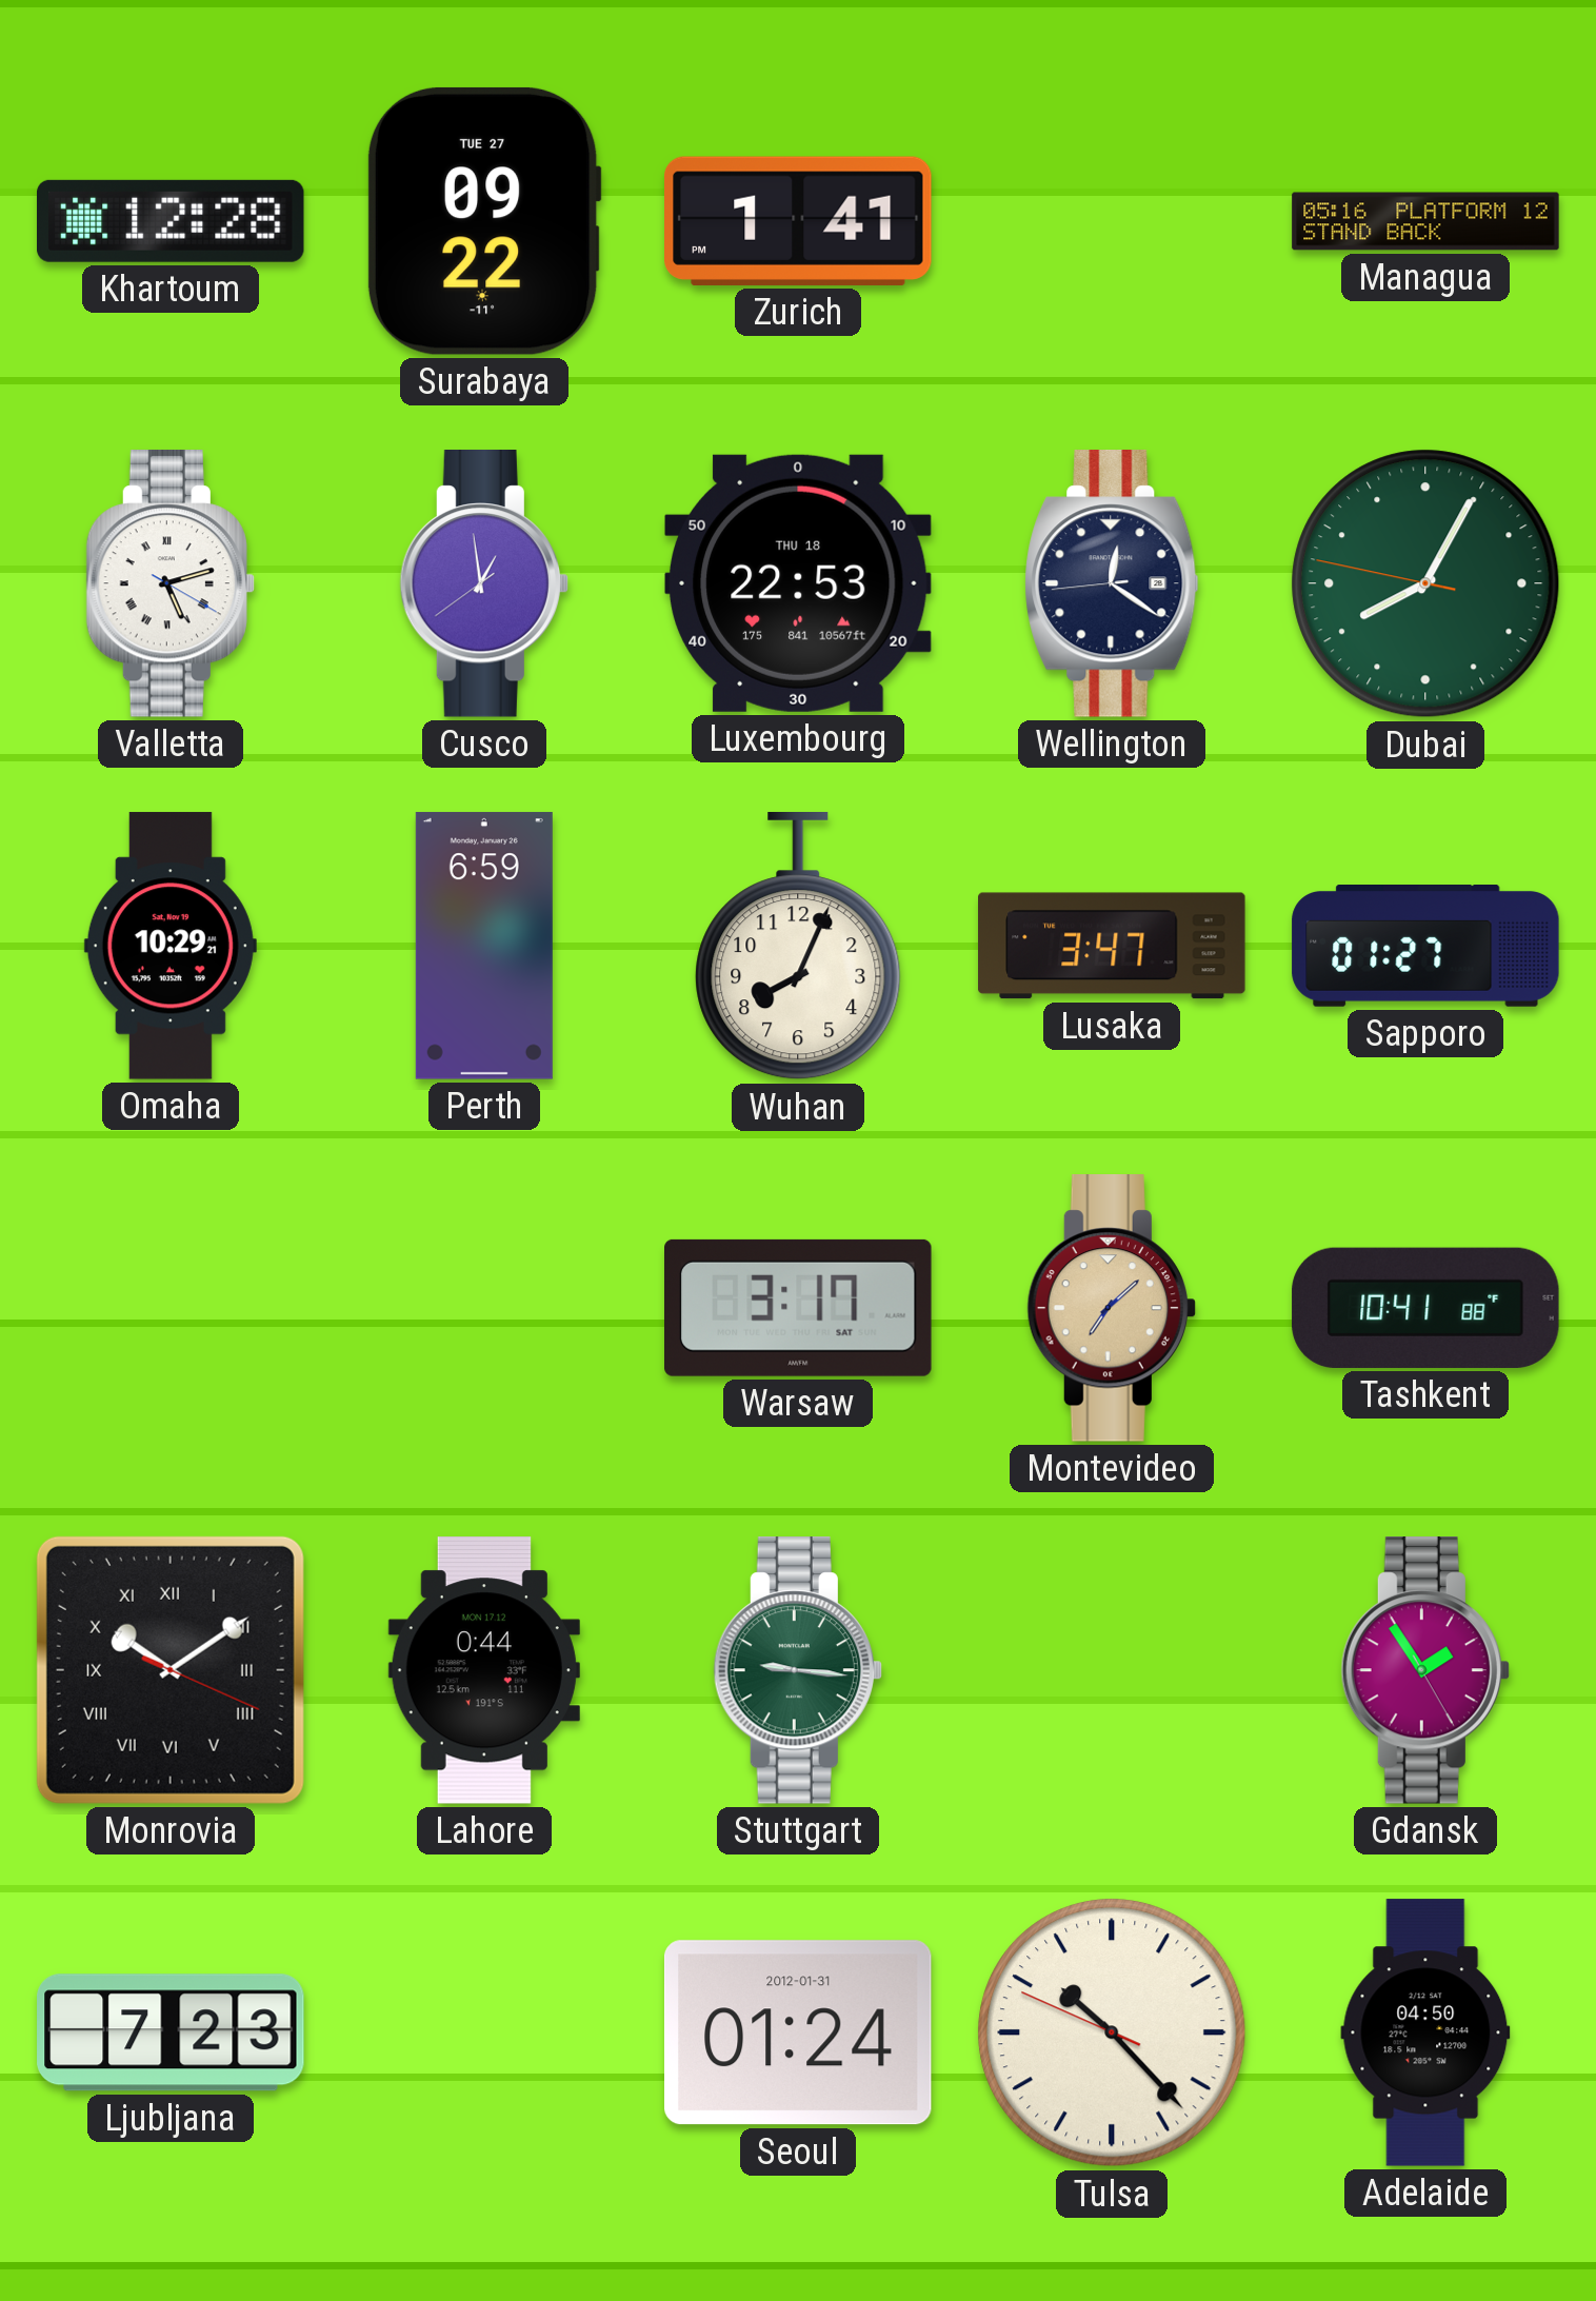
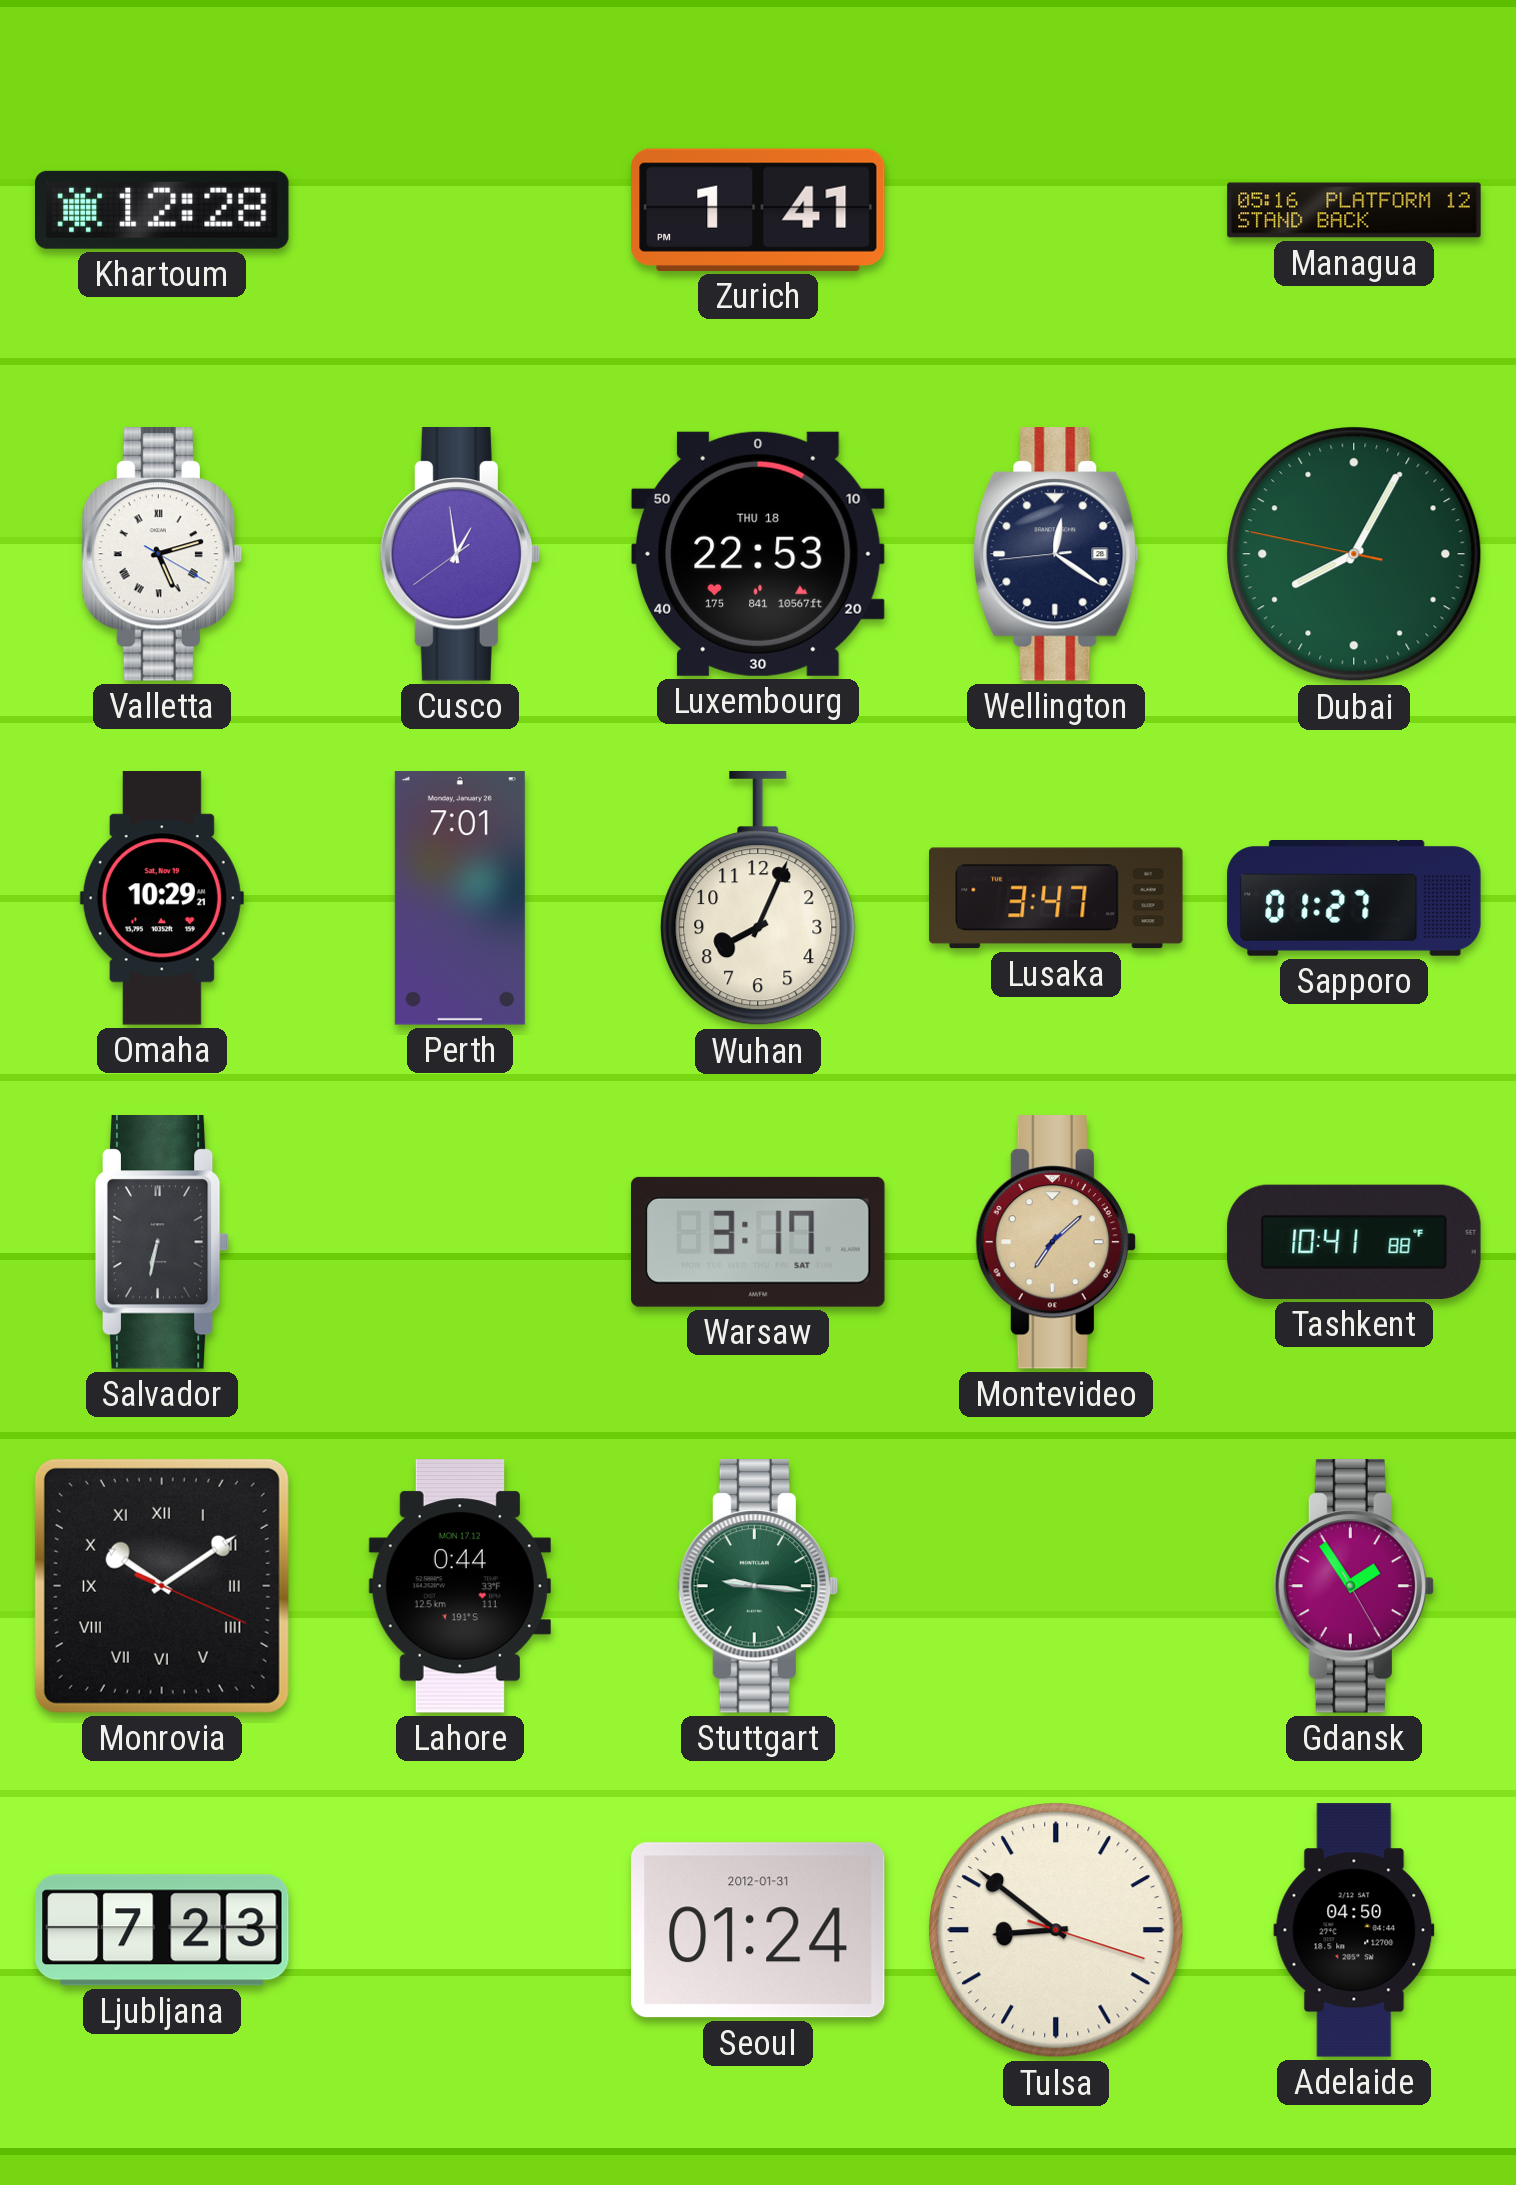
Surabaya: 09:22 -> none (484, 221)
Perth: 6:59 -> 7:01 (460, 898)
Salvador: none -> 6:32 (162, 1243)
Tulsa: 10:22 -> 8:51 (1056, 1930)
